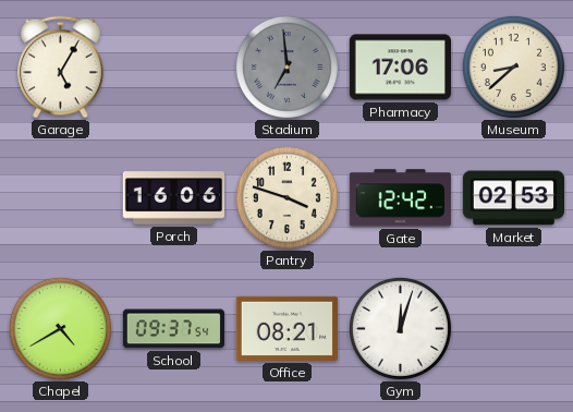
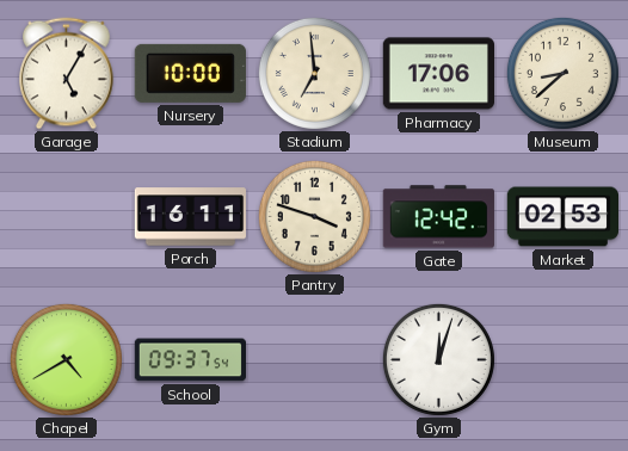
Nursery: none -> 10:00 (190, 73)
Stadium dial: grey -> cream (314, 73)
Porch: 16:06 -> 16:11 (190, 217)
Office: 08:21 -> none (286, 328)
